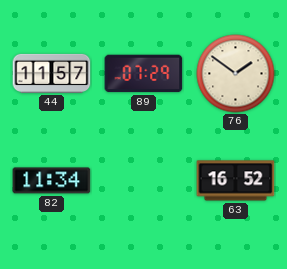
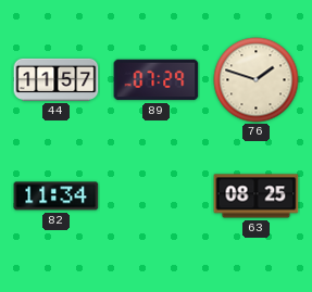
76: 1:51 -> 1:48 (257, 80)
63: 16:52 -> 08:25 (257, 196)
